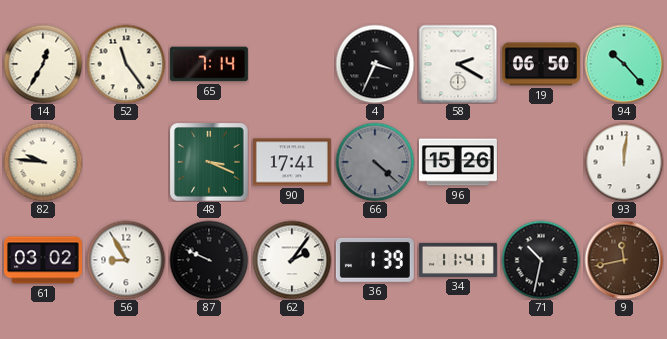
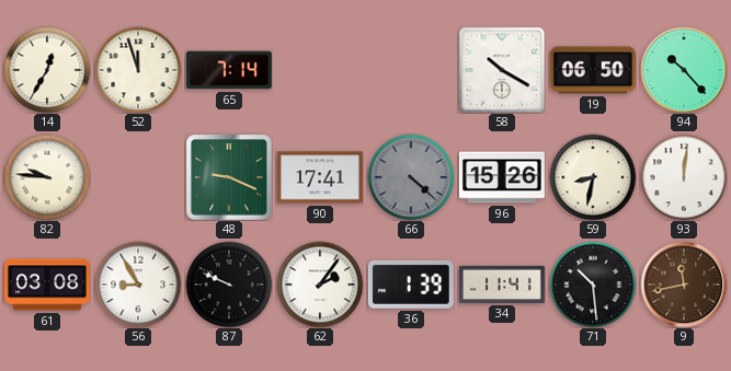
52: 11:24 -> 11:57 (138, 70)
4: 3:34 -> none (375, 64)
58: 2:20 -> 10:20 (502, 70)
48: 3:19 -> 9:19 (229, 177)
59: none -> 8:32 (593, 177)
61: 03:02 -> 03:08 (47, 285)
71: 10:32 -> 10:29 (593, 285)
